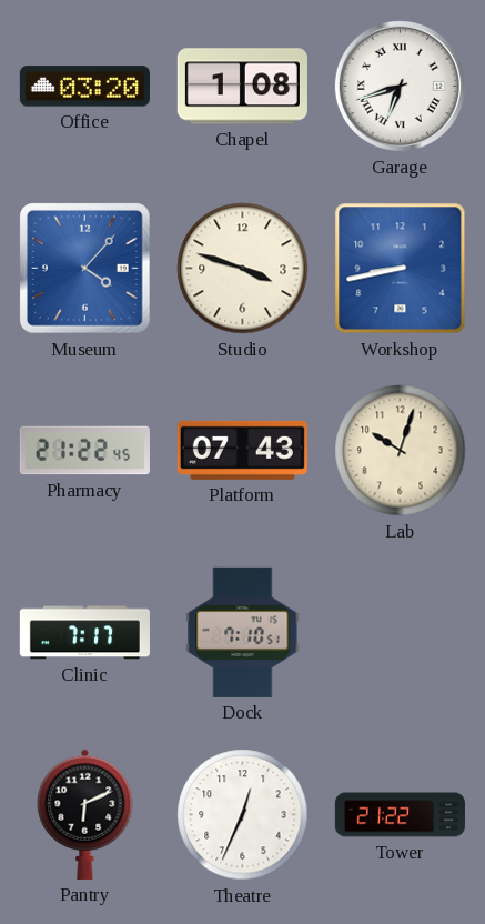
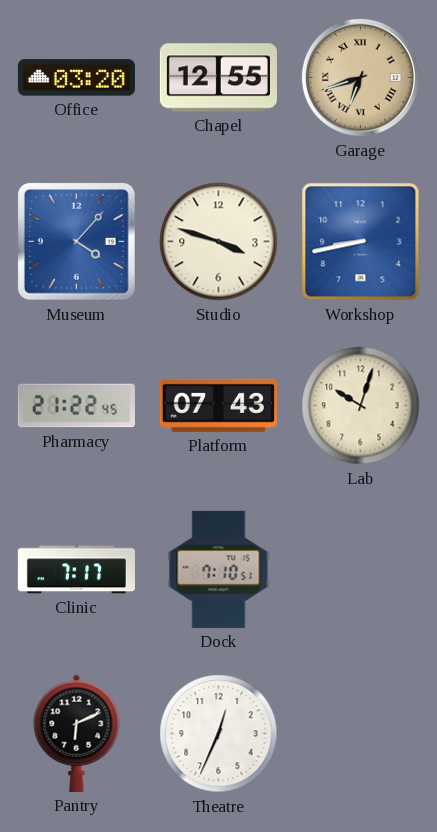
Chapel: 1:08 -> 12:55 (218, 78)
Garage dial: white -> champagne (360, 77)
Tower: 21:22 -> none (400, 815)
